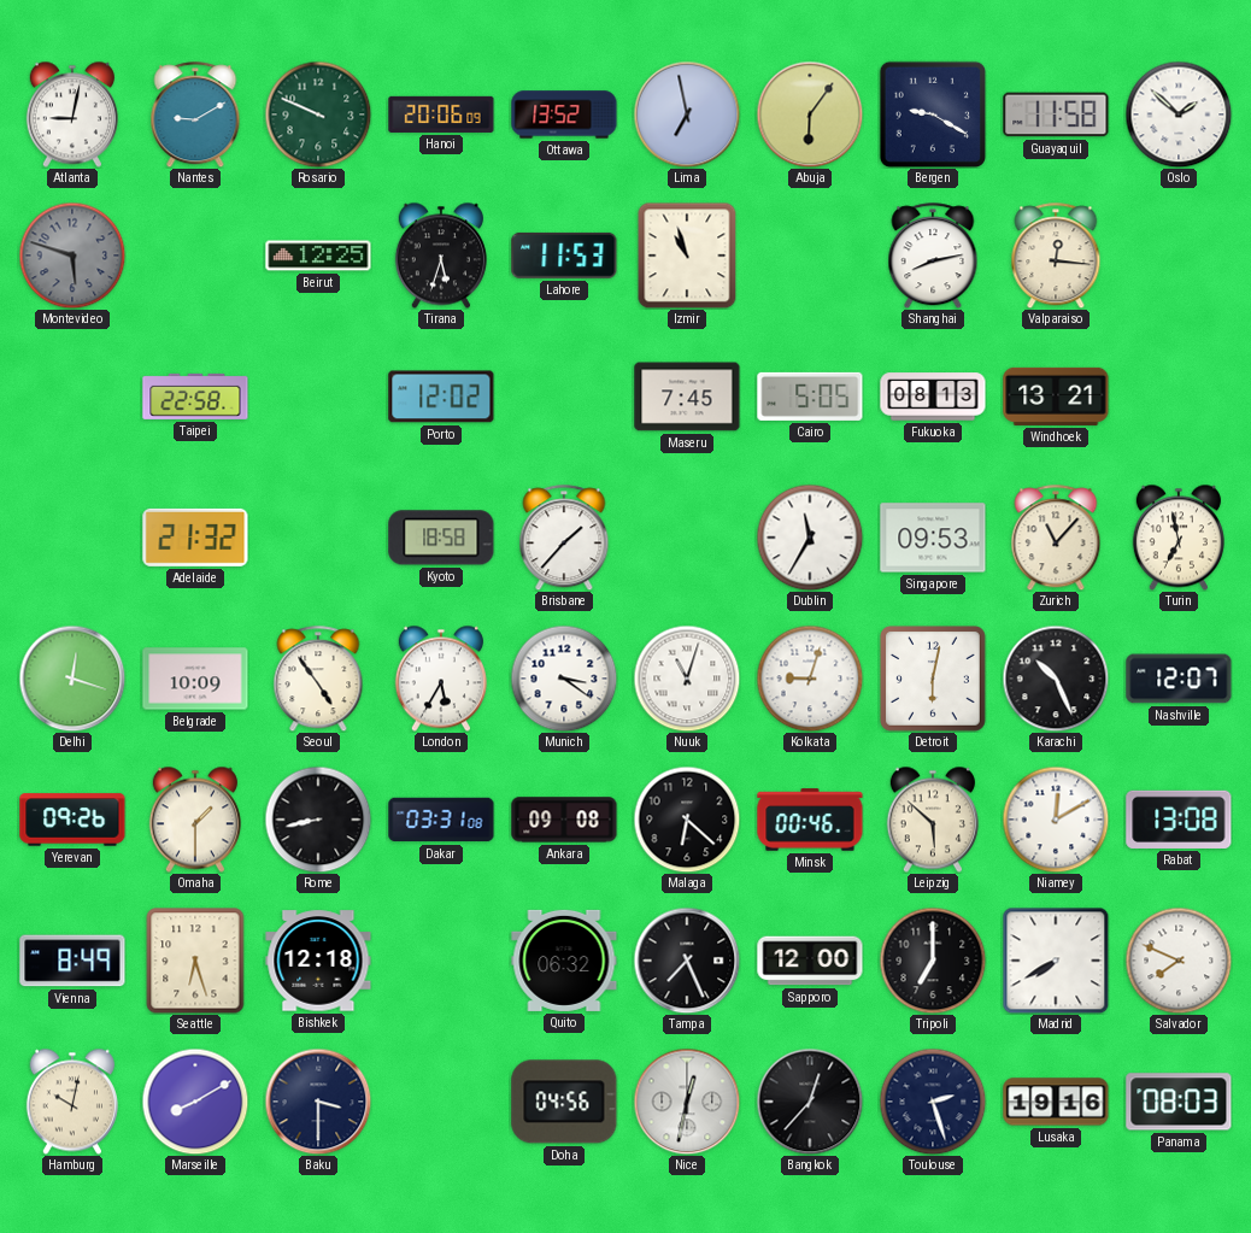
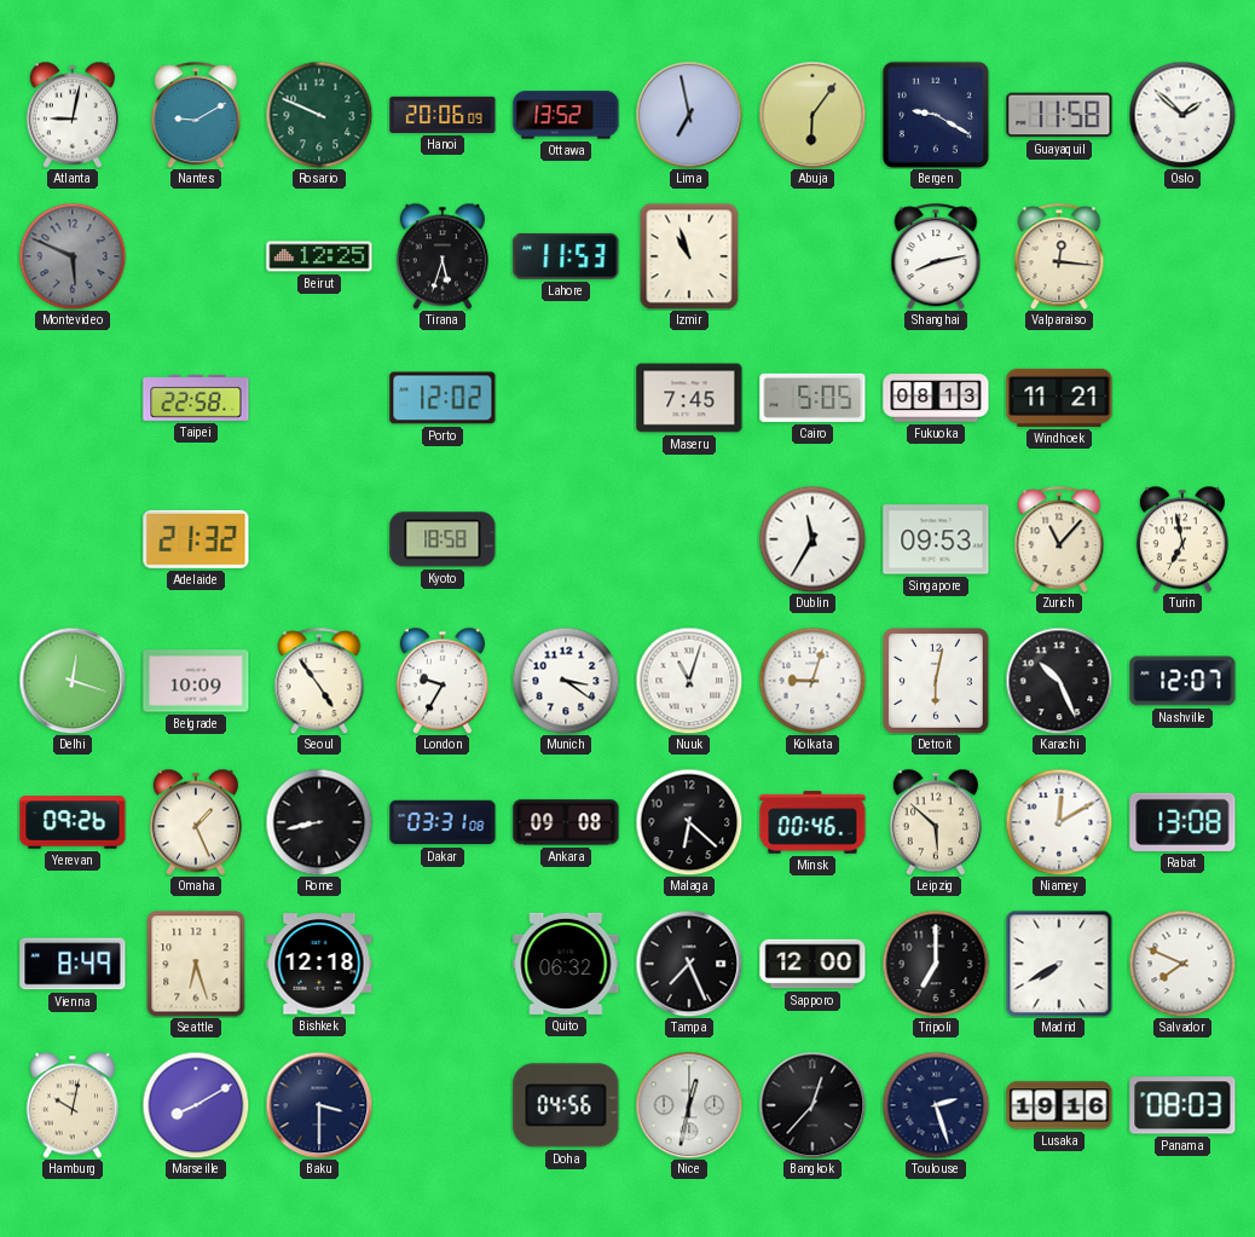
Montevideo: 5:48 -> 5:49 (73, 256)
Windhoek: 13:21 -> 11:21 (1059, 398)
Brisbane: 1:37 -> none (564, 538)
London: 5:35 -> 9:35 (443, 681)
Omaha: 1:30 -> 1:26 (196, 822)
